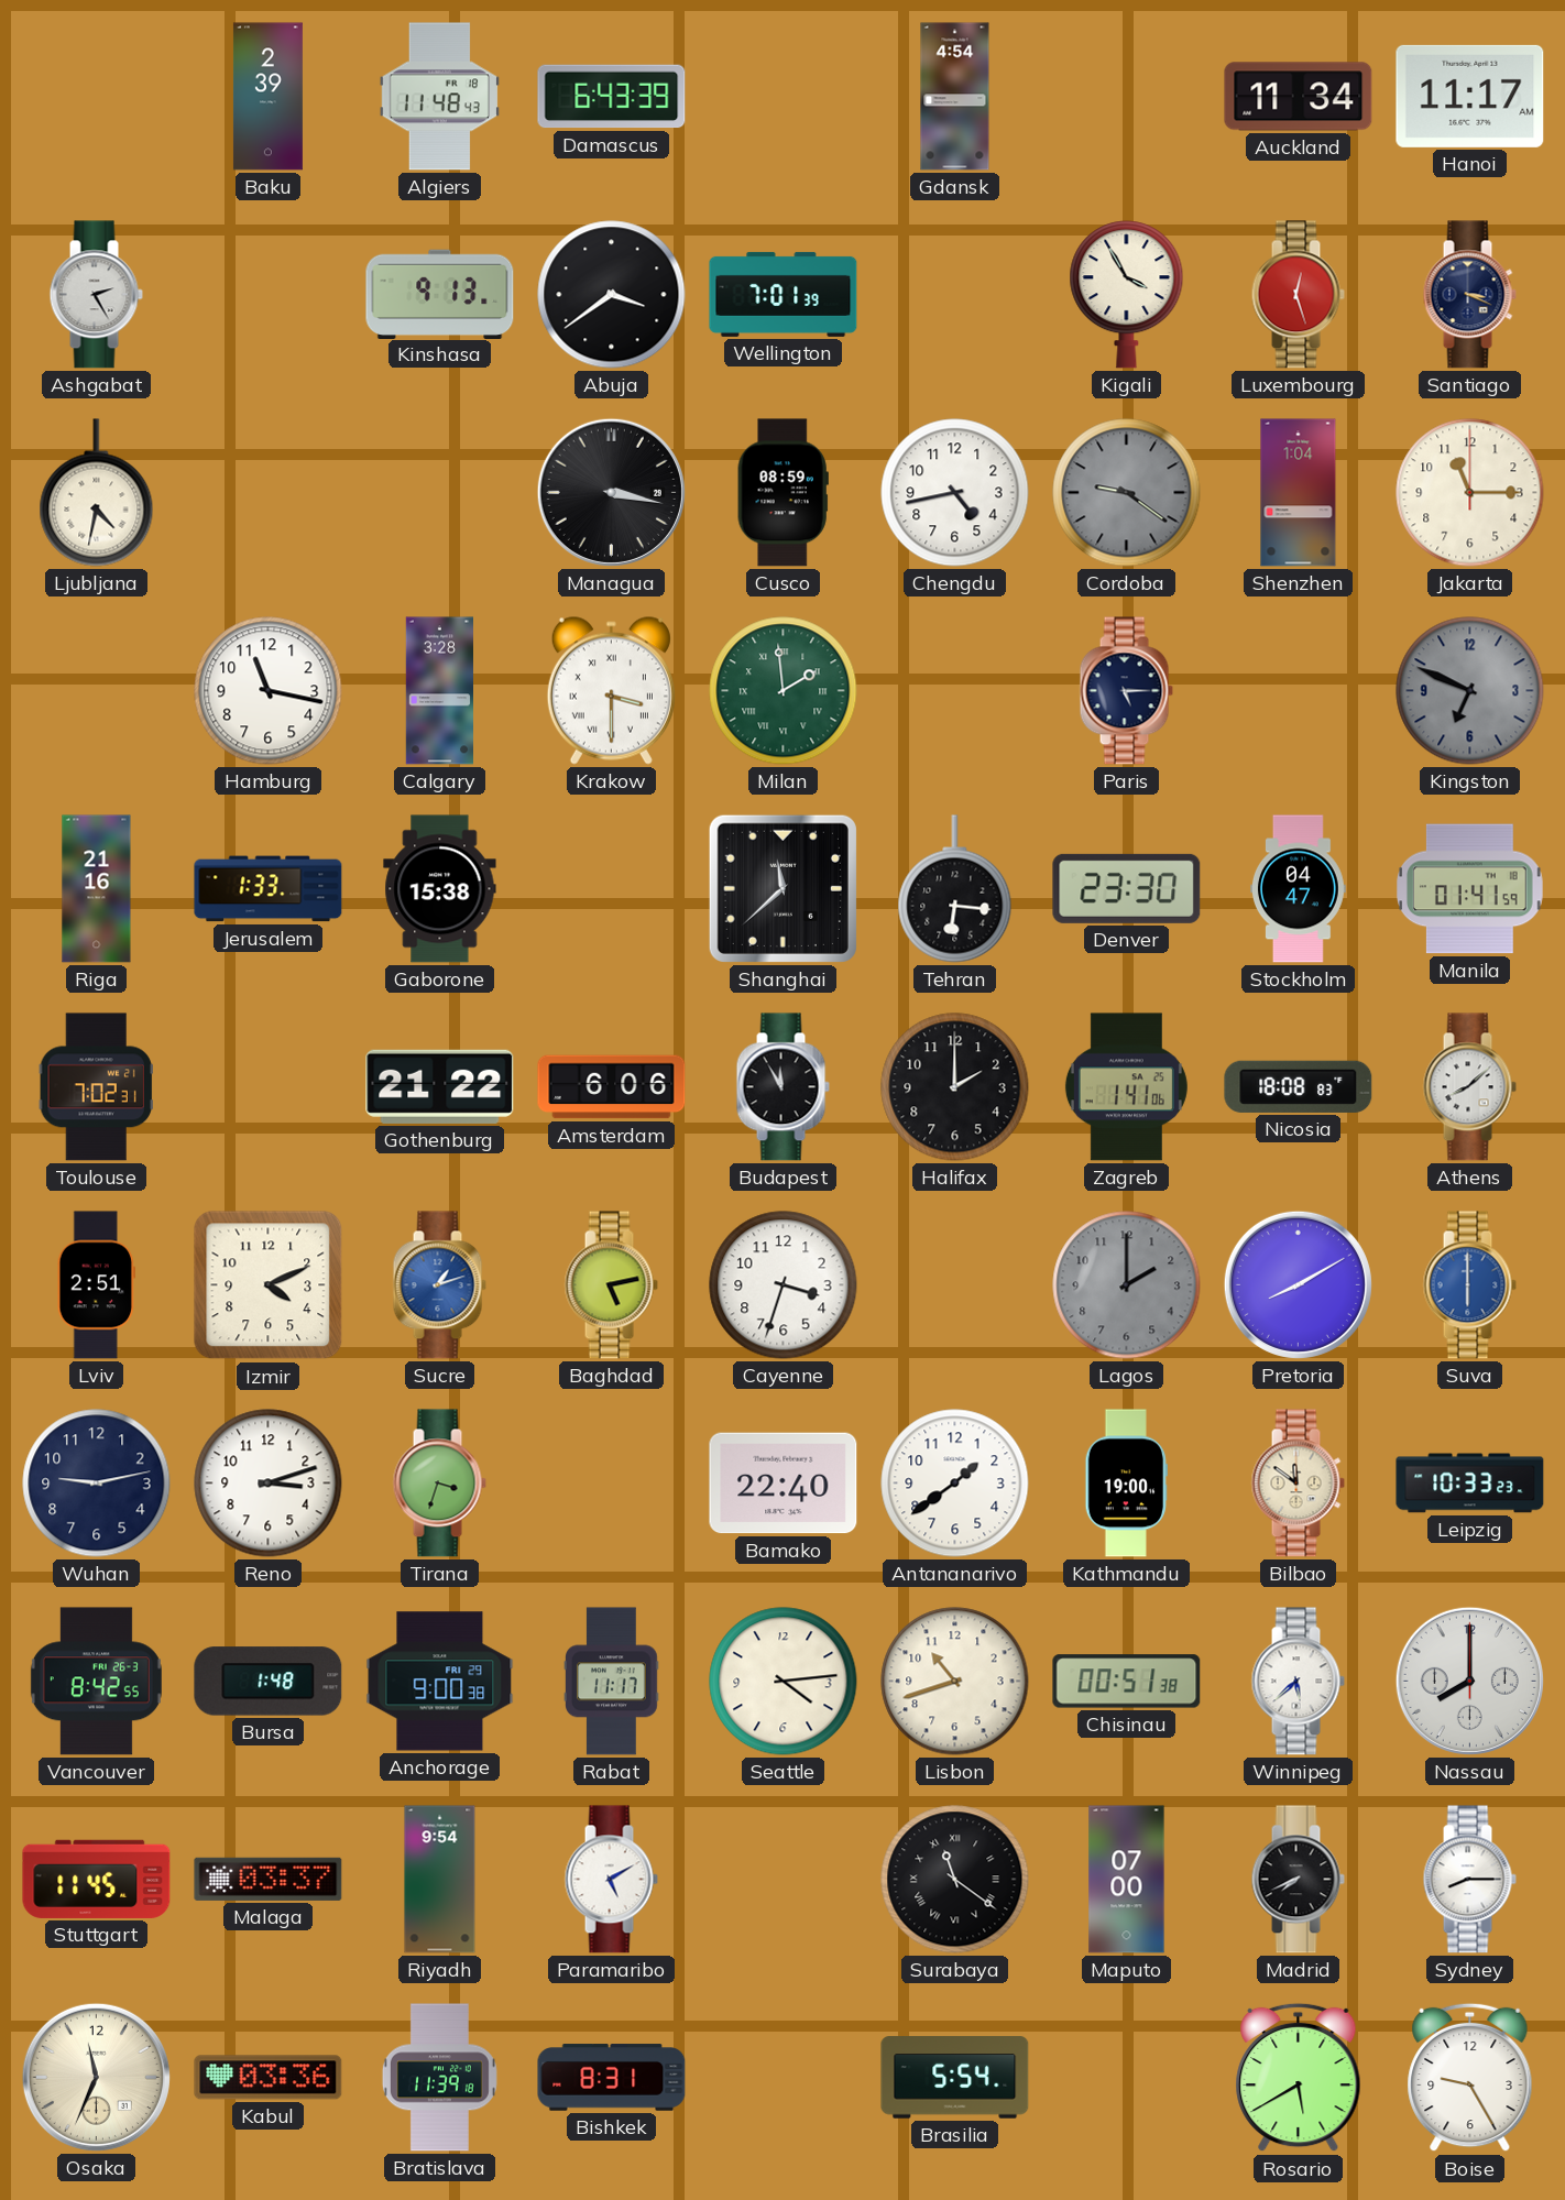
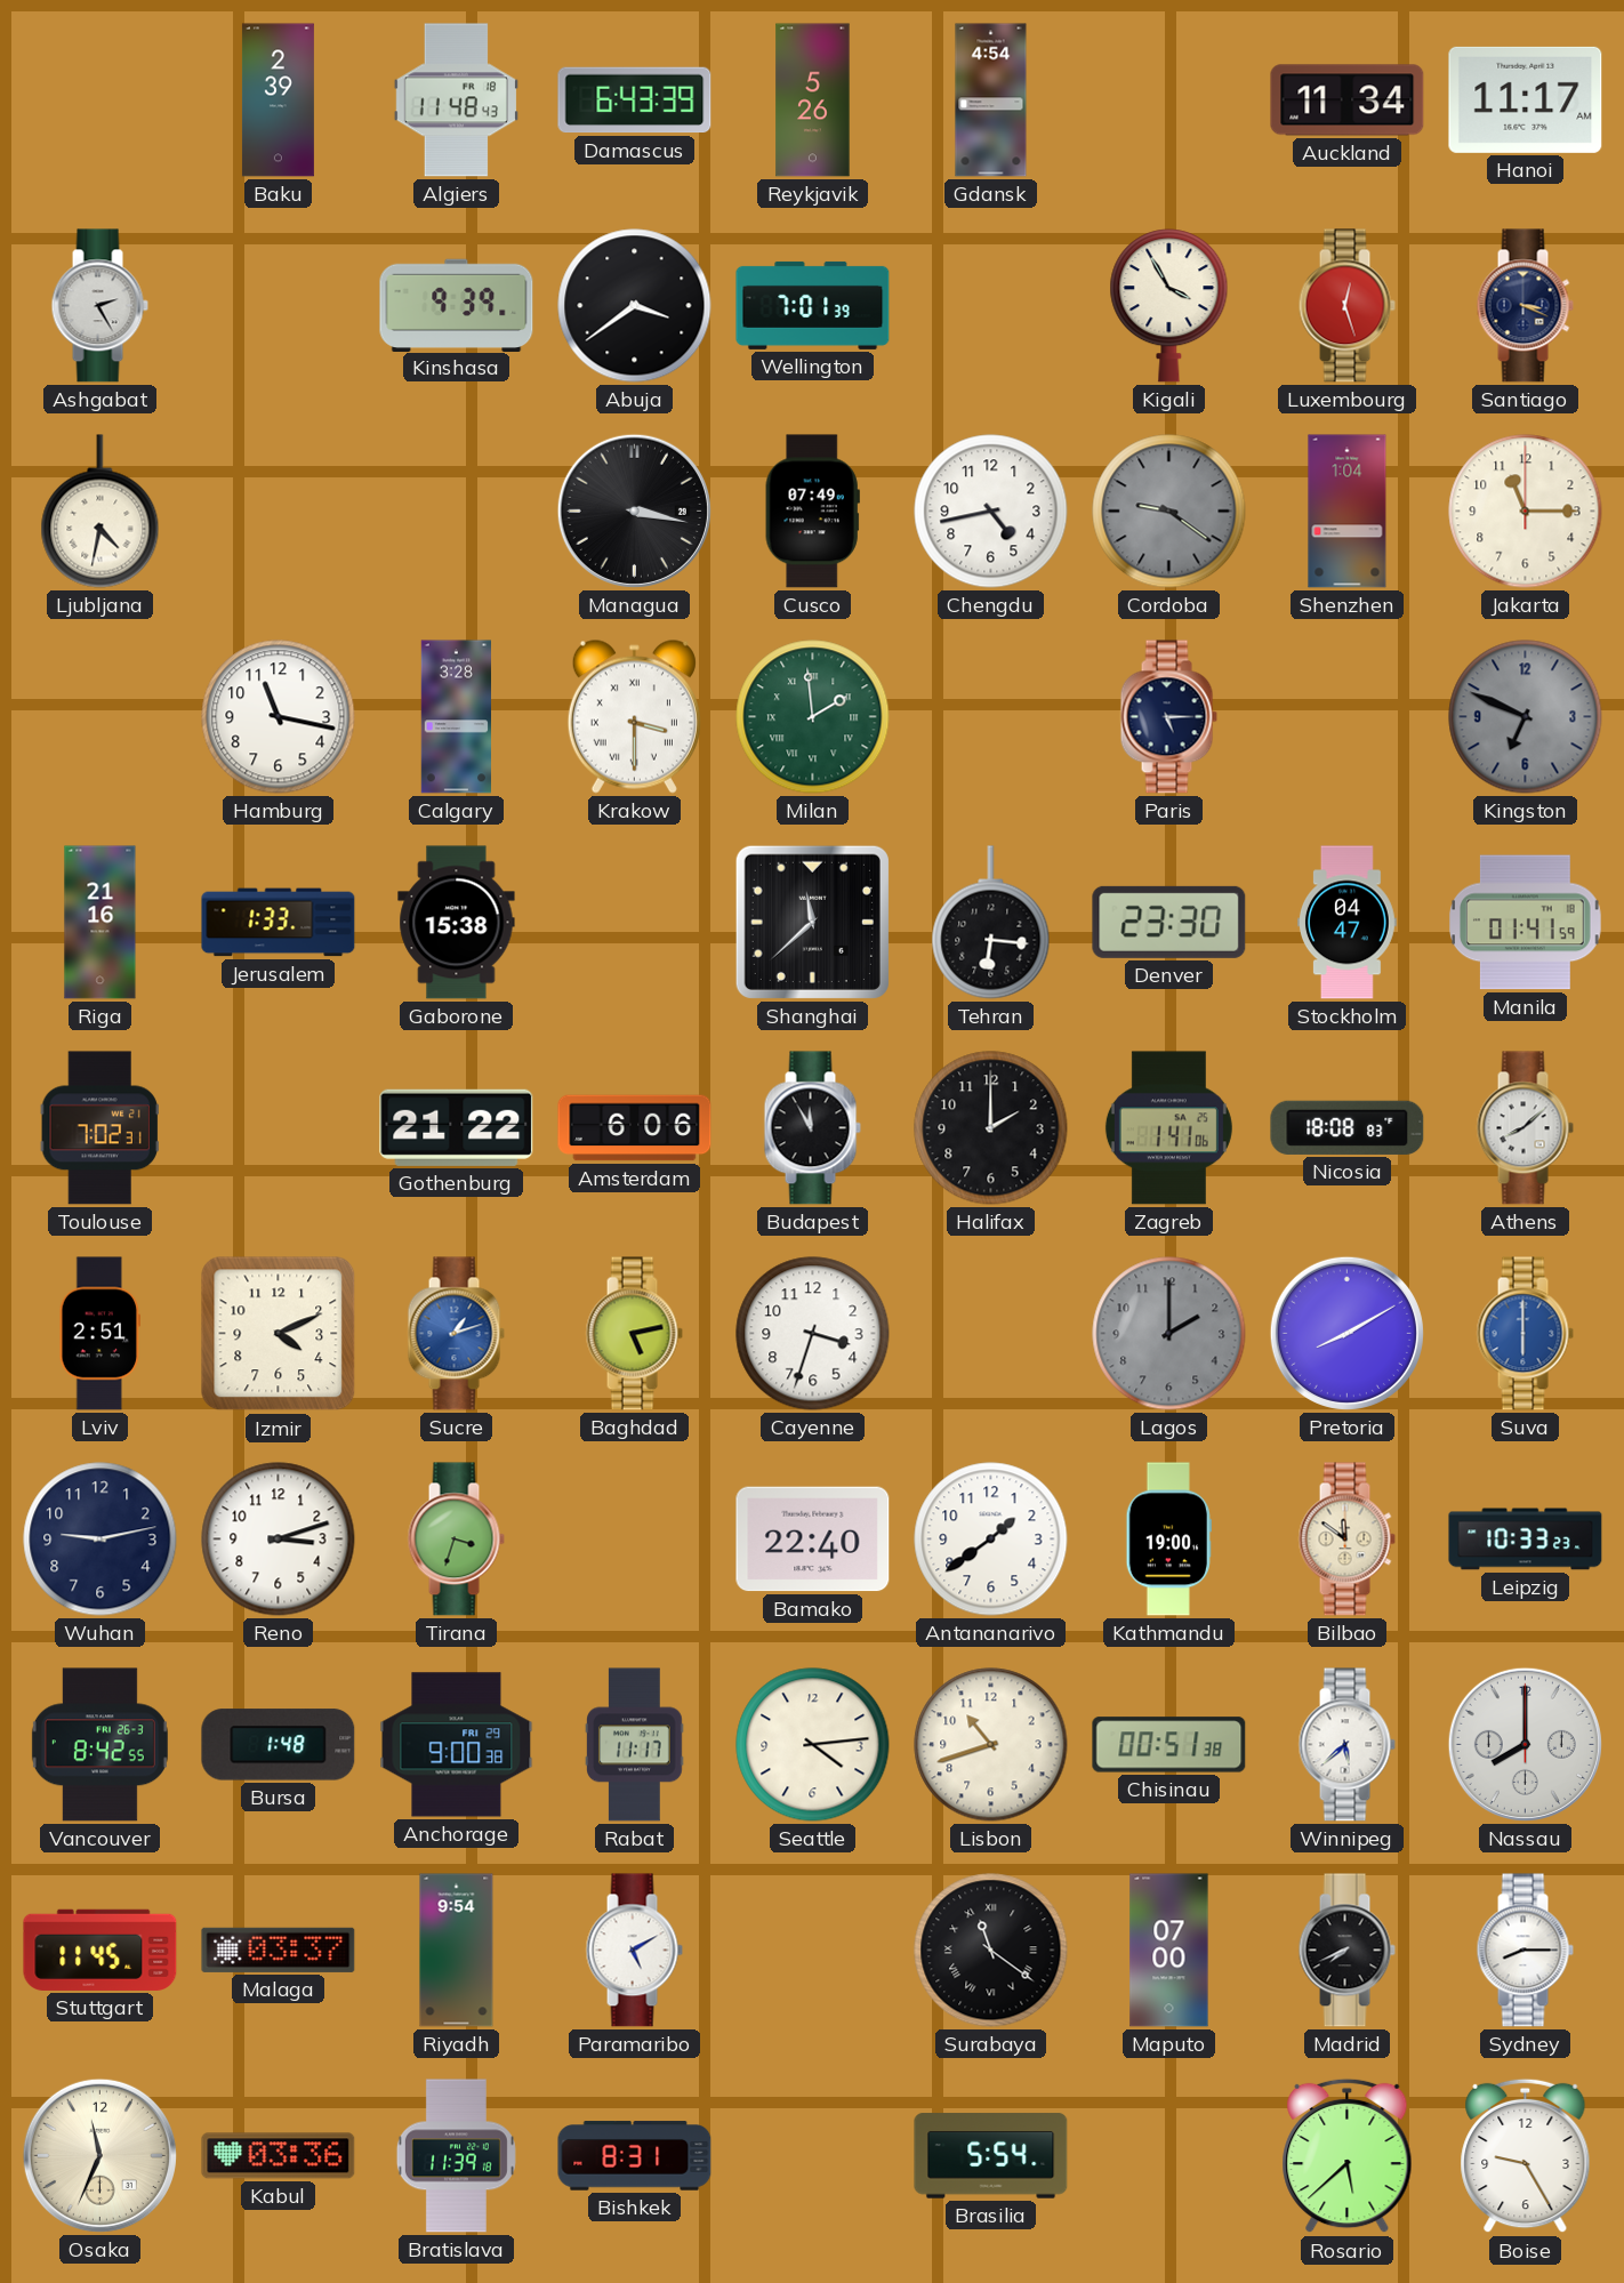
Reykjavik: none -> 5:26 (813, 101)
Kinshasa: 9:13 -> 9:39 (457, 305)
Cusco: 08:59 -> 07:49 (812, 512)
Rosario: 5:40 -> 5:38 (1348, 2156)
